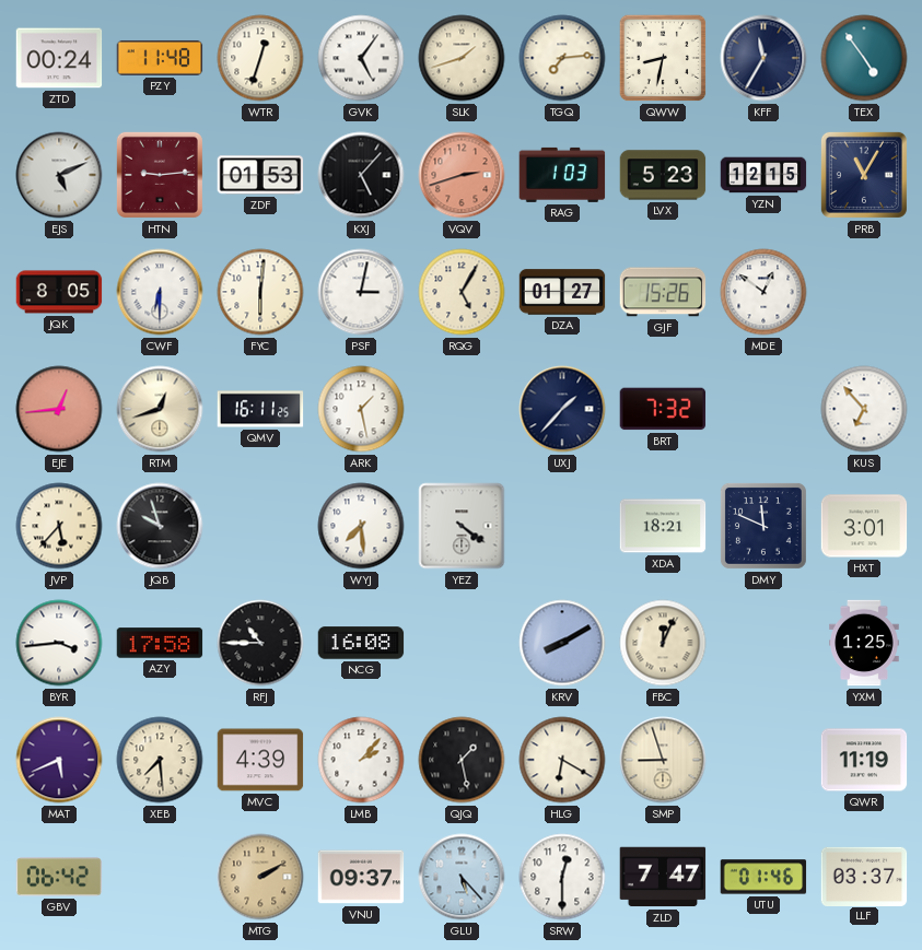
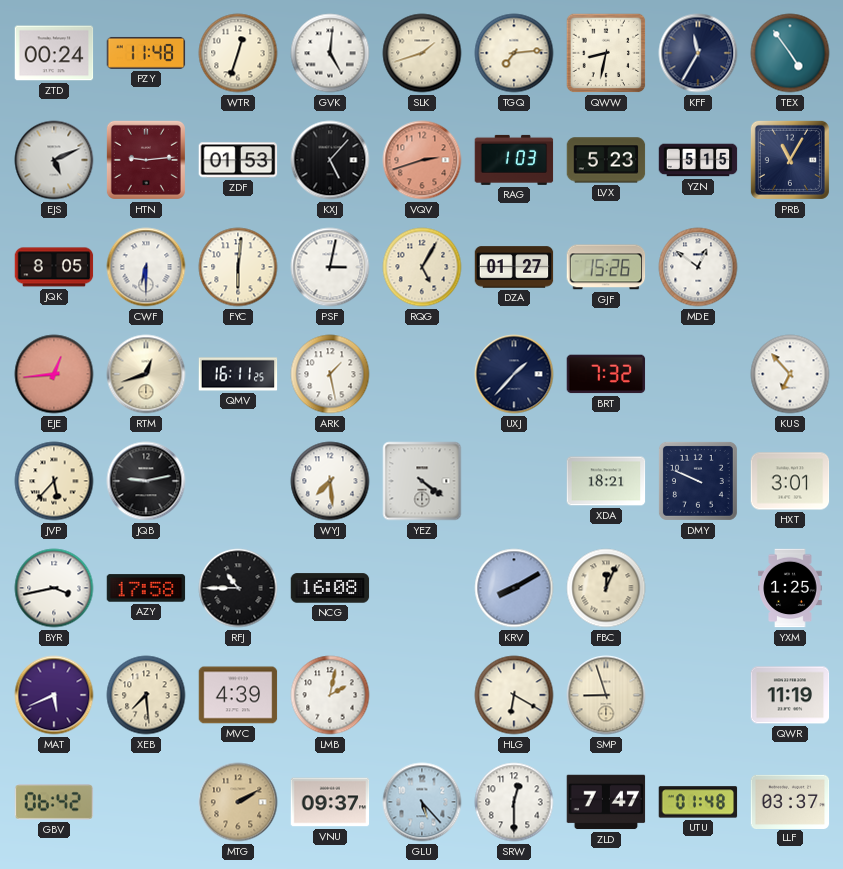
GVK: 5:06 -> 5:01 (330, 53)
YZN: 12:15 -> 5:15 (698, 160)
JQB: 9:57 -> 9:13 (146, 481)
DMY: 11:49 -> 9:49 (698, 481)
BYR: 3:44 -> 3:43 (54, 588)
LMB: 2:07 -> 2:02 (330, 695)
QJQ: 1:28 -> none (462, 760)
UTU: 01:46 -> 01:48 (698, 802)
